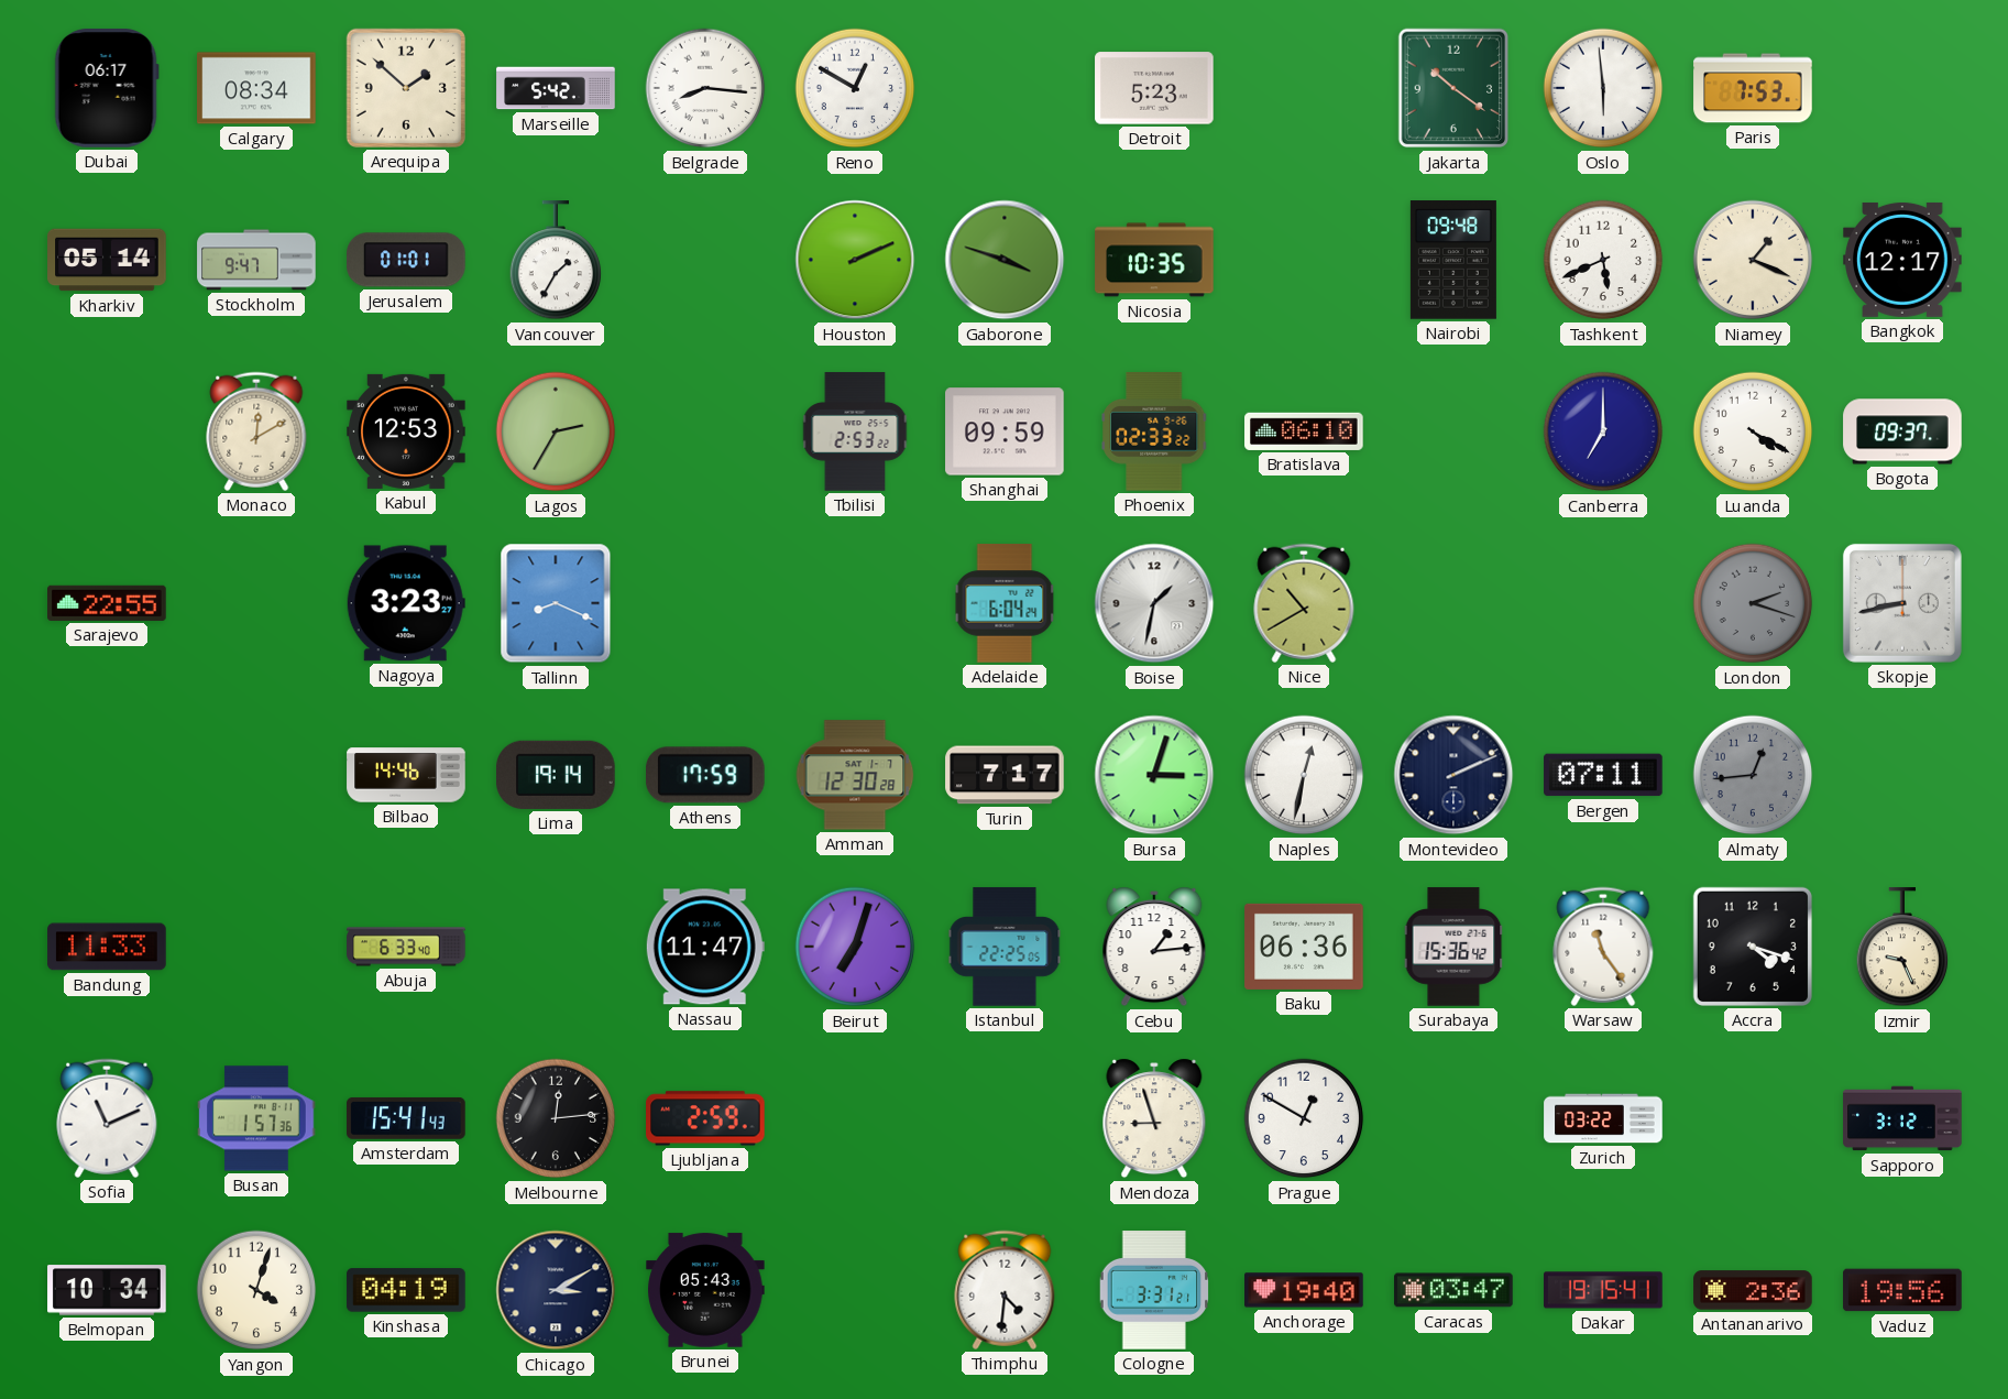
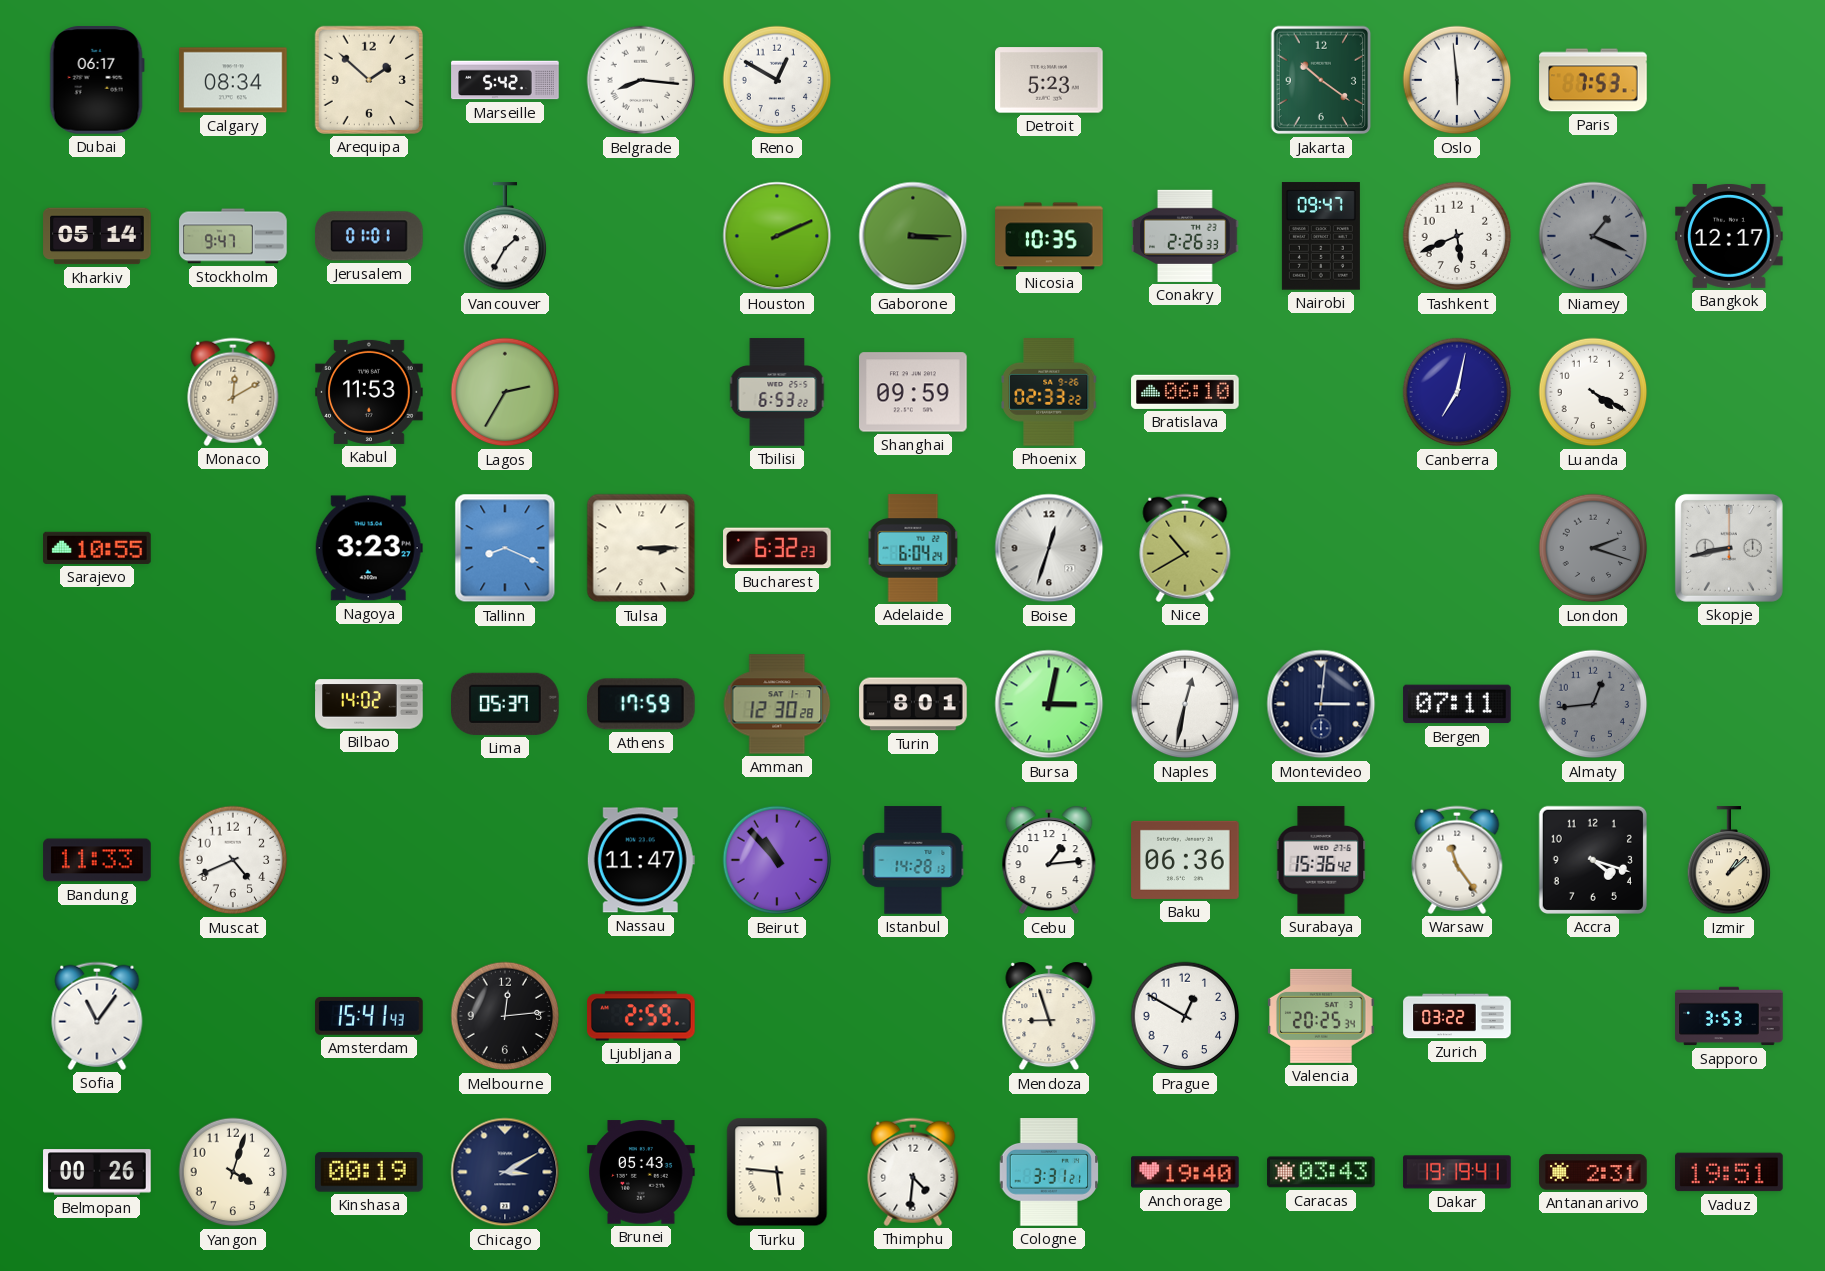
Gaborone: 3:48 -> 3:15 (913, 236)
Conakry: none -> 2:26 (1185, 236)
Nairobi: 09:48 -> 09:47 (1321, 236)
Niamey dial: cream -> grey (1593, 236)
Kabul: 12:53 -> 11:53 (369, 392)
Tbilisi: 2:53 -> 6:53 (777, 392)
Canberra: 7:00 -> 7:02 (1457, 392)
Bogota: 09:37 -> none (1902, 431)
Sarajevo: 22:55 -> 10:55 (97, 548)
Tulsa: none -> 3:15 (641, 548)
Bucharest: none -> 6:32 (777, 548)
Boise: 1:32 -> 12:33 (1049, 548)
Bilbao: 14:46 -> 14:02 (369, 704)
Lima: 19:14 -> 05:37 (506, 704)
Turin: 7:17 -> 8:01 (913, 704)
Bursa: 3:03 -> 3:02 (1049, 704)
Montevideo: 2:11 -> 3:01 (1321, 704)
Muscat: none -> 4:41 (233, 860)
Abuja: 6:33 -> none (406, 947)
Beirut: 7:03 -> 10:53 (777, 860)
Istanbul: 22:25 -> 14:28 (913, 860)
Izmir: 9:26 -> 1:08 (1729, 861)
Sofia: 11:11 -> 11:06 (97, 1016)
Busan: 1:57 -> none (256, 1118)
Valencia: none -> 20:25 (1321, 1016)
Sapporo: 3:12 -> 3:53 (1729, 1016)
Belmopan: 10:34 -> 00:26 (97, 1172)
Kinshasa: 04:19 -> 00:19 (369, 1172)
Turku: none -> 5:46 (777, 1172)
Caracas: 03:47 -> 03:43 (1321, 1172)
Dakar: 19:15 -> 19:19 (1457, 1172)
Antananarivo: 2:36 -> 2:31 (1593, 1172)
Vaduz: 19:56 -> 19:51 (1729, 1172)
